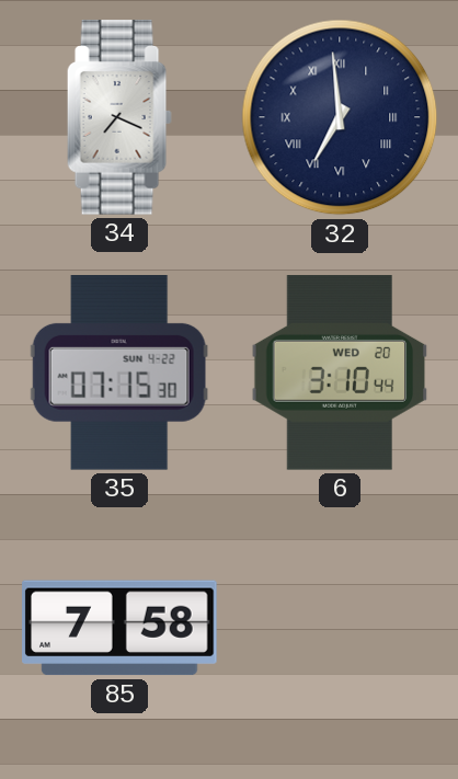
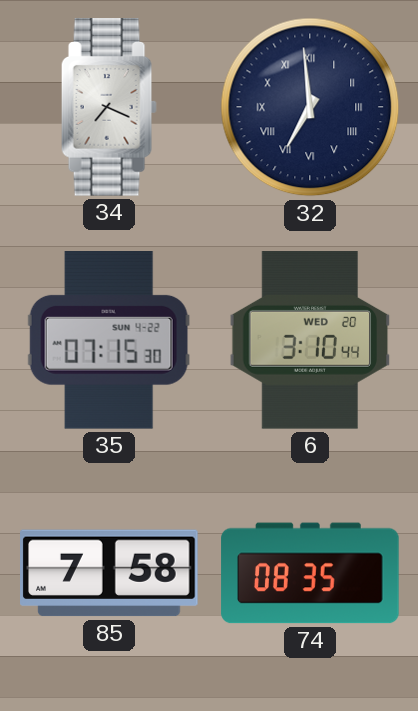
74: none -> 08:35 (310, 573)
